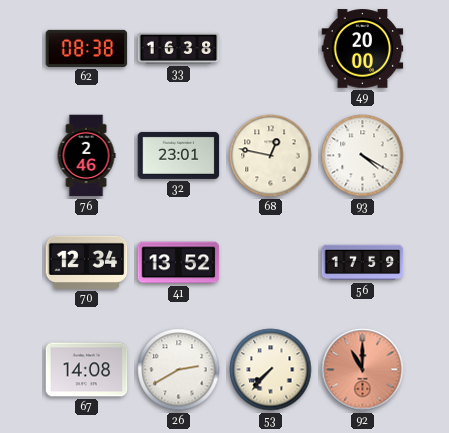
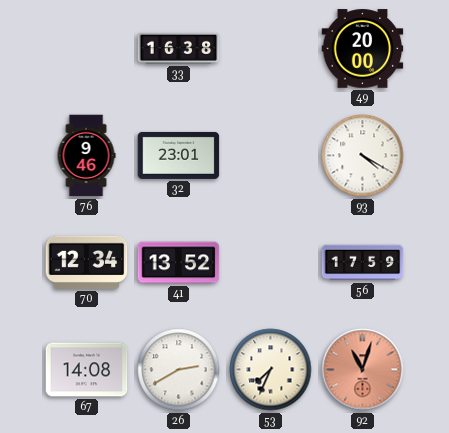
62: 08:38 -> none (87, 48)
76: 2:46 -> 9:46 (86, 156)
68: 12:47 -> none (271, 156)
53: 7:37 -> 7:34 (271, 370)
92: 11:00 -> 11:03 (363, 370)
